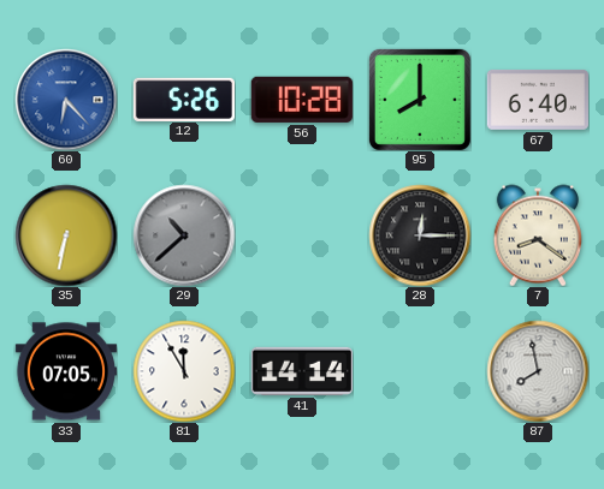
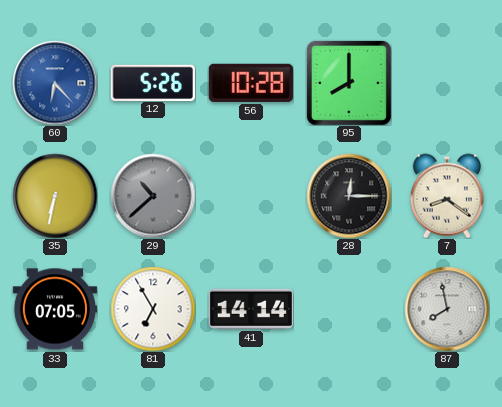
67: 6:40 -> none (537, 100)
81: 11:55 -> 6:55 (153, 309)
